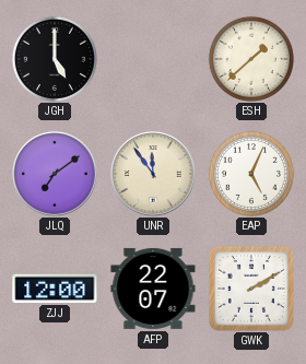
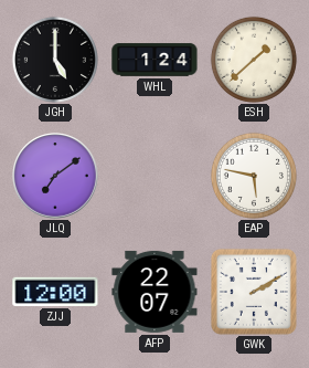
WHL: none -> 1:24 (154, 60)
UNR: 11:54 -> none (153, 174)
EAP: 5:04 -> 5:47 (254, 176)
